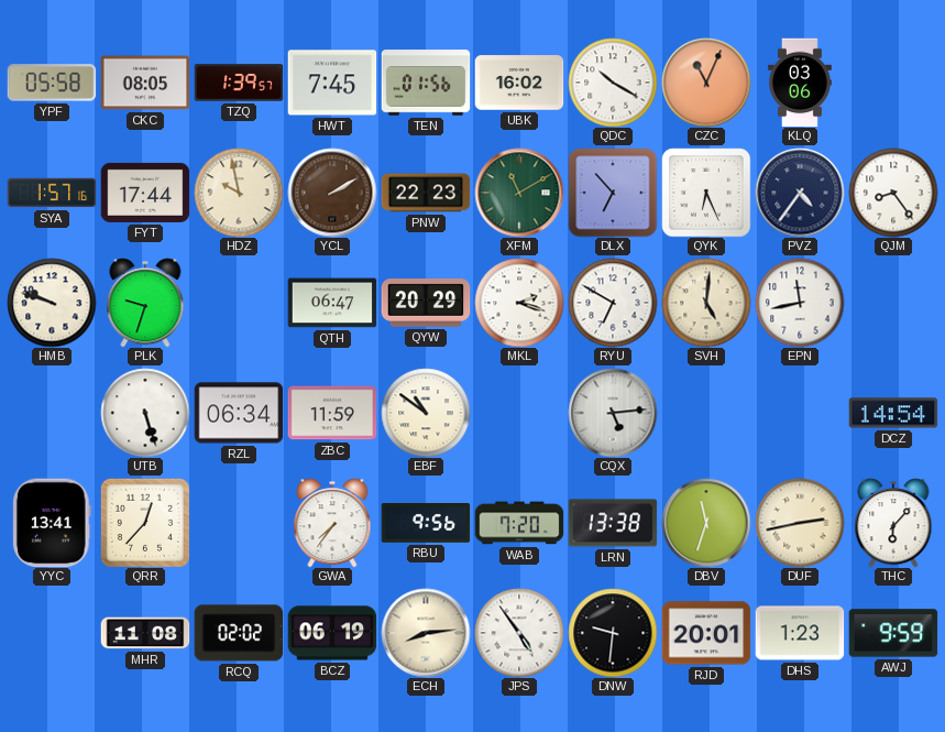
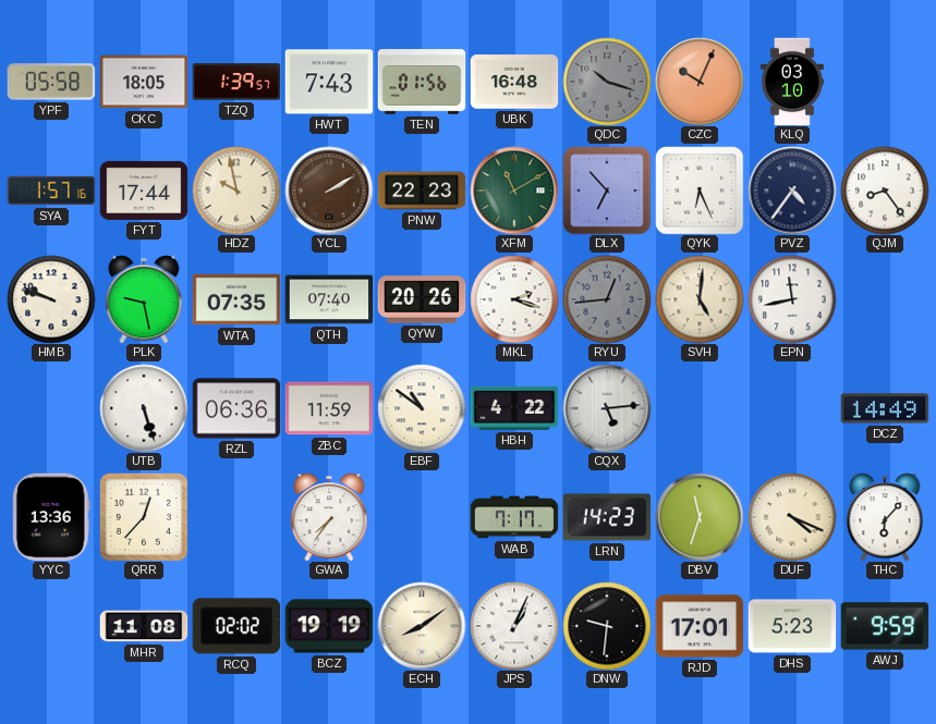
CKC: 08:05 -> 18:05 (144, 82)
HWT: 7:45 -> 7:43 (329, 82)
UBK: 16:02 -> 16:48 (514, 82)
QDC: 10:20 -> 10:18 (607, 82)
QDC dial: white -> grey (607, 82)
CZC: 11:04 -> 10:04 (700, 82)
KLQ: 03:06 -> 03:10 (793, 82)
PLK: 9:33 -> 9:28 (144, 299)
WTA: none -> 07:35 (236, 299)
QTH: 06:47 -> 07:40 (329, 299)
QYW: 20:29 -> 20:26 (422, 299)
RYU: 6:50 -> 12:44 (607, 299)
RYU dial: white -> grey (607, 299)
RZL: 06:34 -> 06:36 (236, 408)
HBH: none -> 4:22 (514, 408)
DCZ: 14:54 -> 14:49 (885, 408)
YYC: 13:41 -> 13:36 (52, 517)
RBU: 9:56 -> none (426, 524)
WAB: 7:20 -> 7:17 (514, 517)
LRN: 13:38 -> 14:23 (607, 517)
DUF: 2:43 -> 4:19 (792, 517)
BCZ: 06:19 -> 19:19 (329, 626)
ECH: 8:14 -> 8:09 (422, 626)
JPS: 4:54 -> 1:04 (514, 626)
RJD: 20:01 -> 17:01 (700, 626)
DHS: 1:23 -> 5:23 (792, 626)
